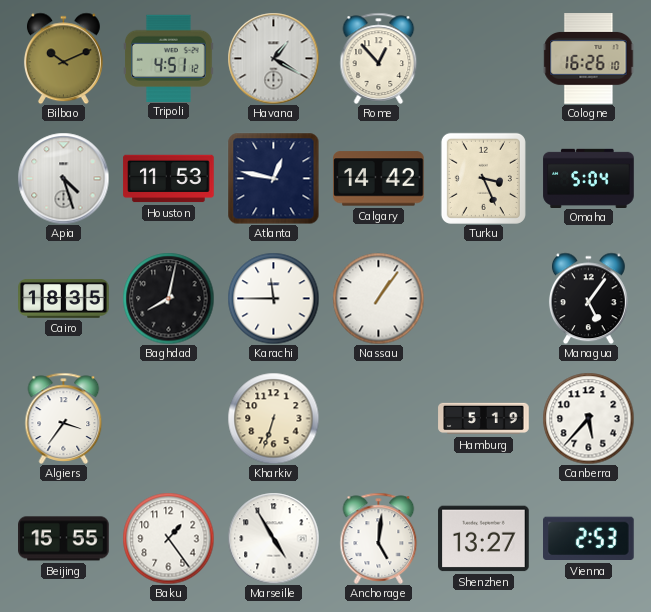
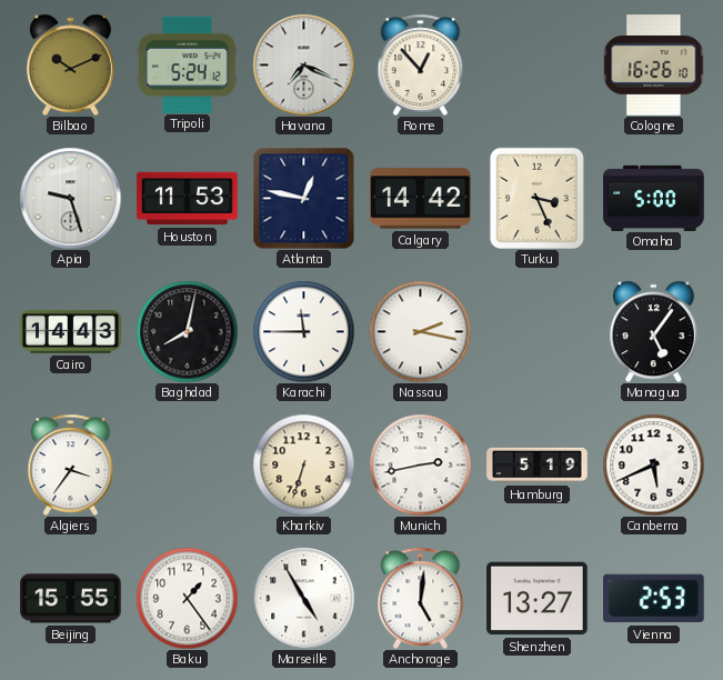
Tripoli: 4:51 -> 5:24 (188, 64)
Havana: 1:20 -> 7:19 (303, 64)
Apia: 4:27 -> 9:27 (70, 198)
Omaha: 5:04 -> 5:00 (654, 198)
Cairo: 18:35 -> 14:43 (71, 332)
Nassau: 1:06 -> 2:17 (420, 331)
Munich: none -> 2:43 (420, 464)
Canberra: 5:37 -> 5:41 (653, 464)
